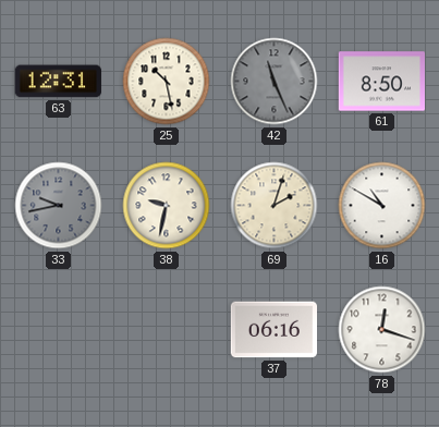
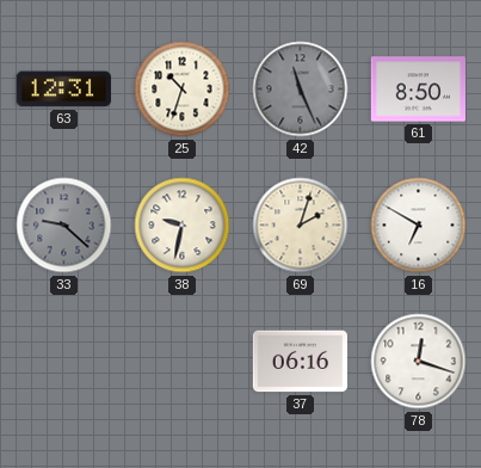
25: 10:28 -> 10:33 (183, 90)
33: 9:43 -> 9:22 (64, 226)
16: 10:50 -> 6:50 (419, 226)
